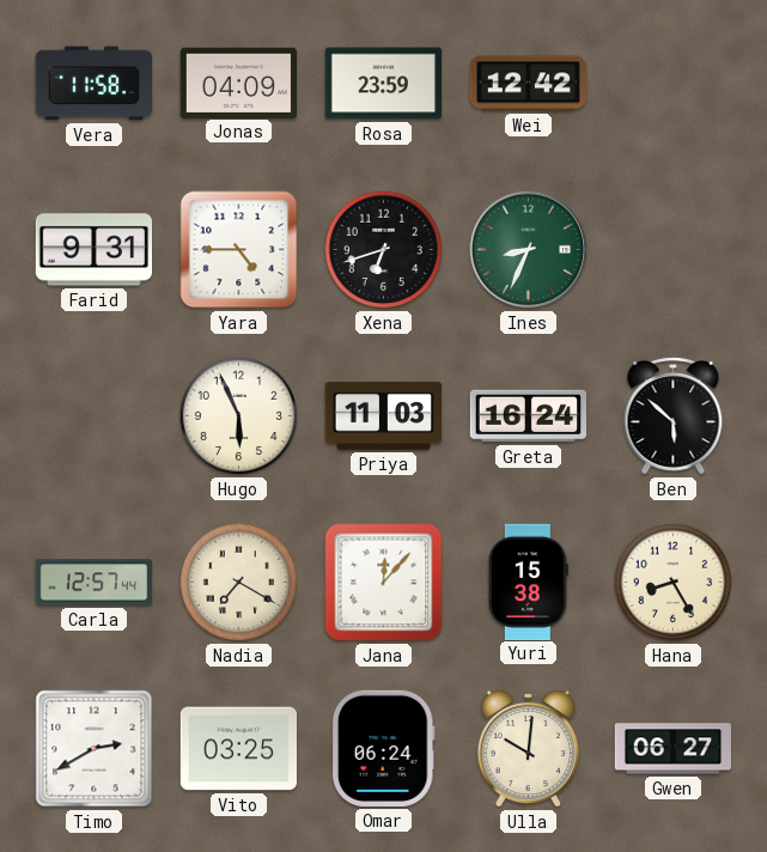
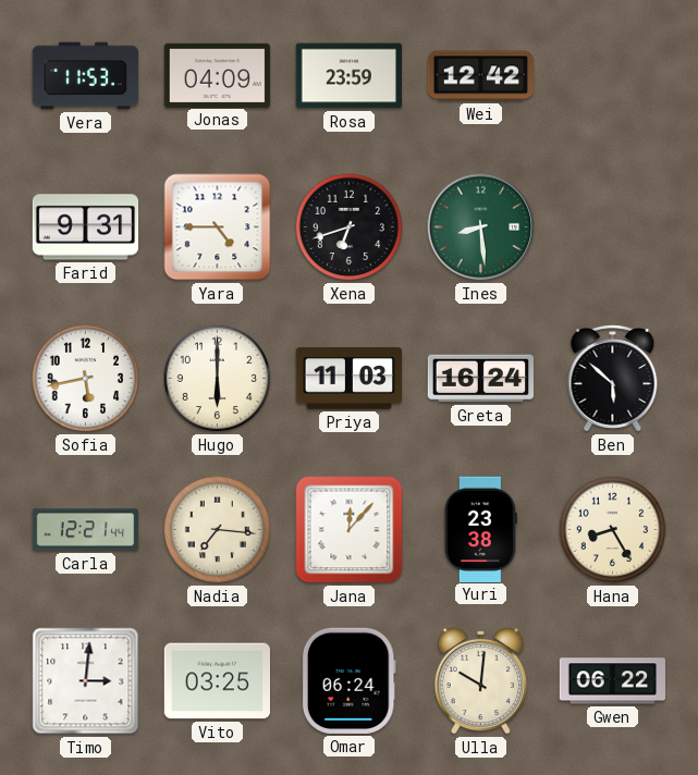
Vera: 11:58 -> 11:53 (85, 76)
Ines: 8:34 -> 8:29 (481, 227)
Sofia: none -> 5:43 (86, 379)
Hugo: 5:56 -> 6:00 (218, 379)
Carla: 12:57 -> 12:21 (86, 530)
Nadia: 7:20 -> 7:16 (218, 530)
Yuri: 15:38 -> 23:38 (480, 529)
Timo: 2:40 -> 3:01 (86, 681)
Gwen: 06:27 -> 06:22 (612, 681)
